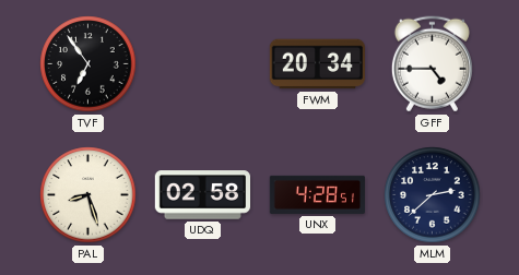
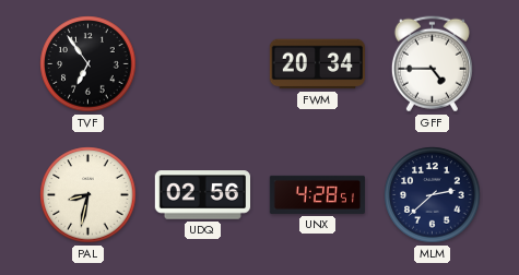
PAL: 8:27 -> 8:32 (89, 195)
UDQ: 02:58 -> 02:56 (202, 195)
